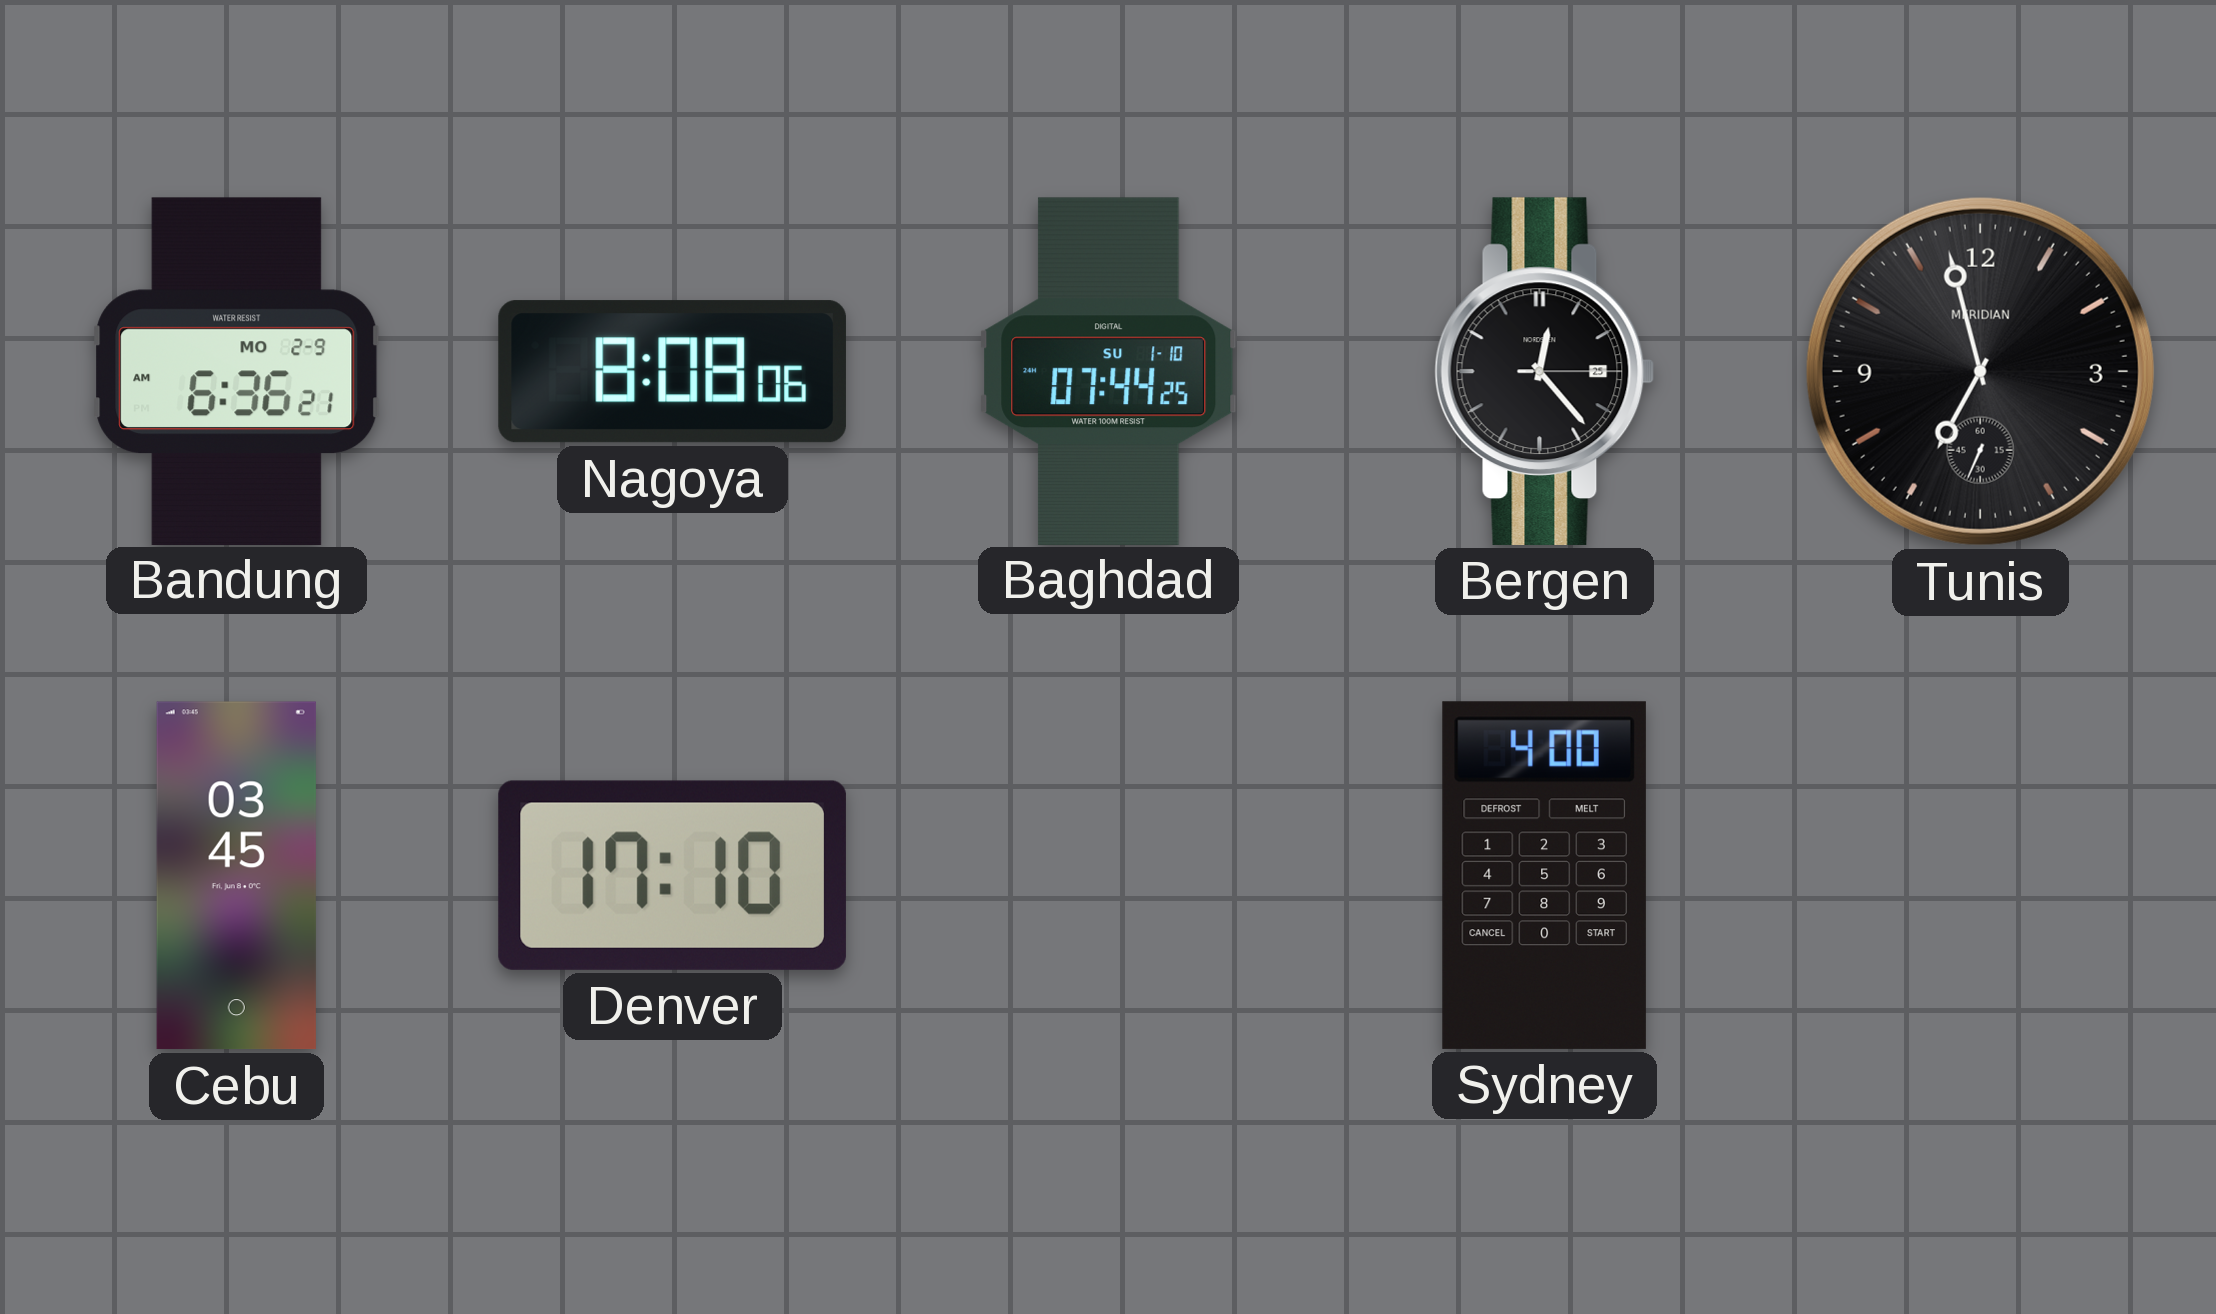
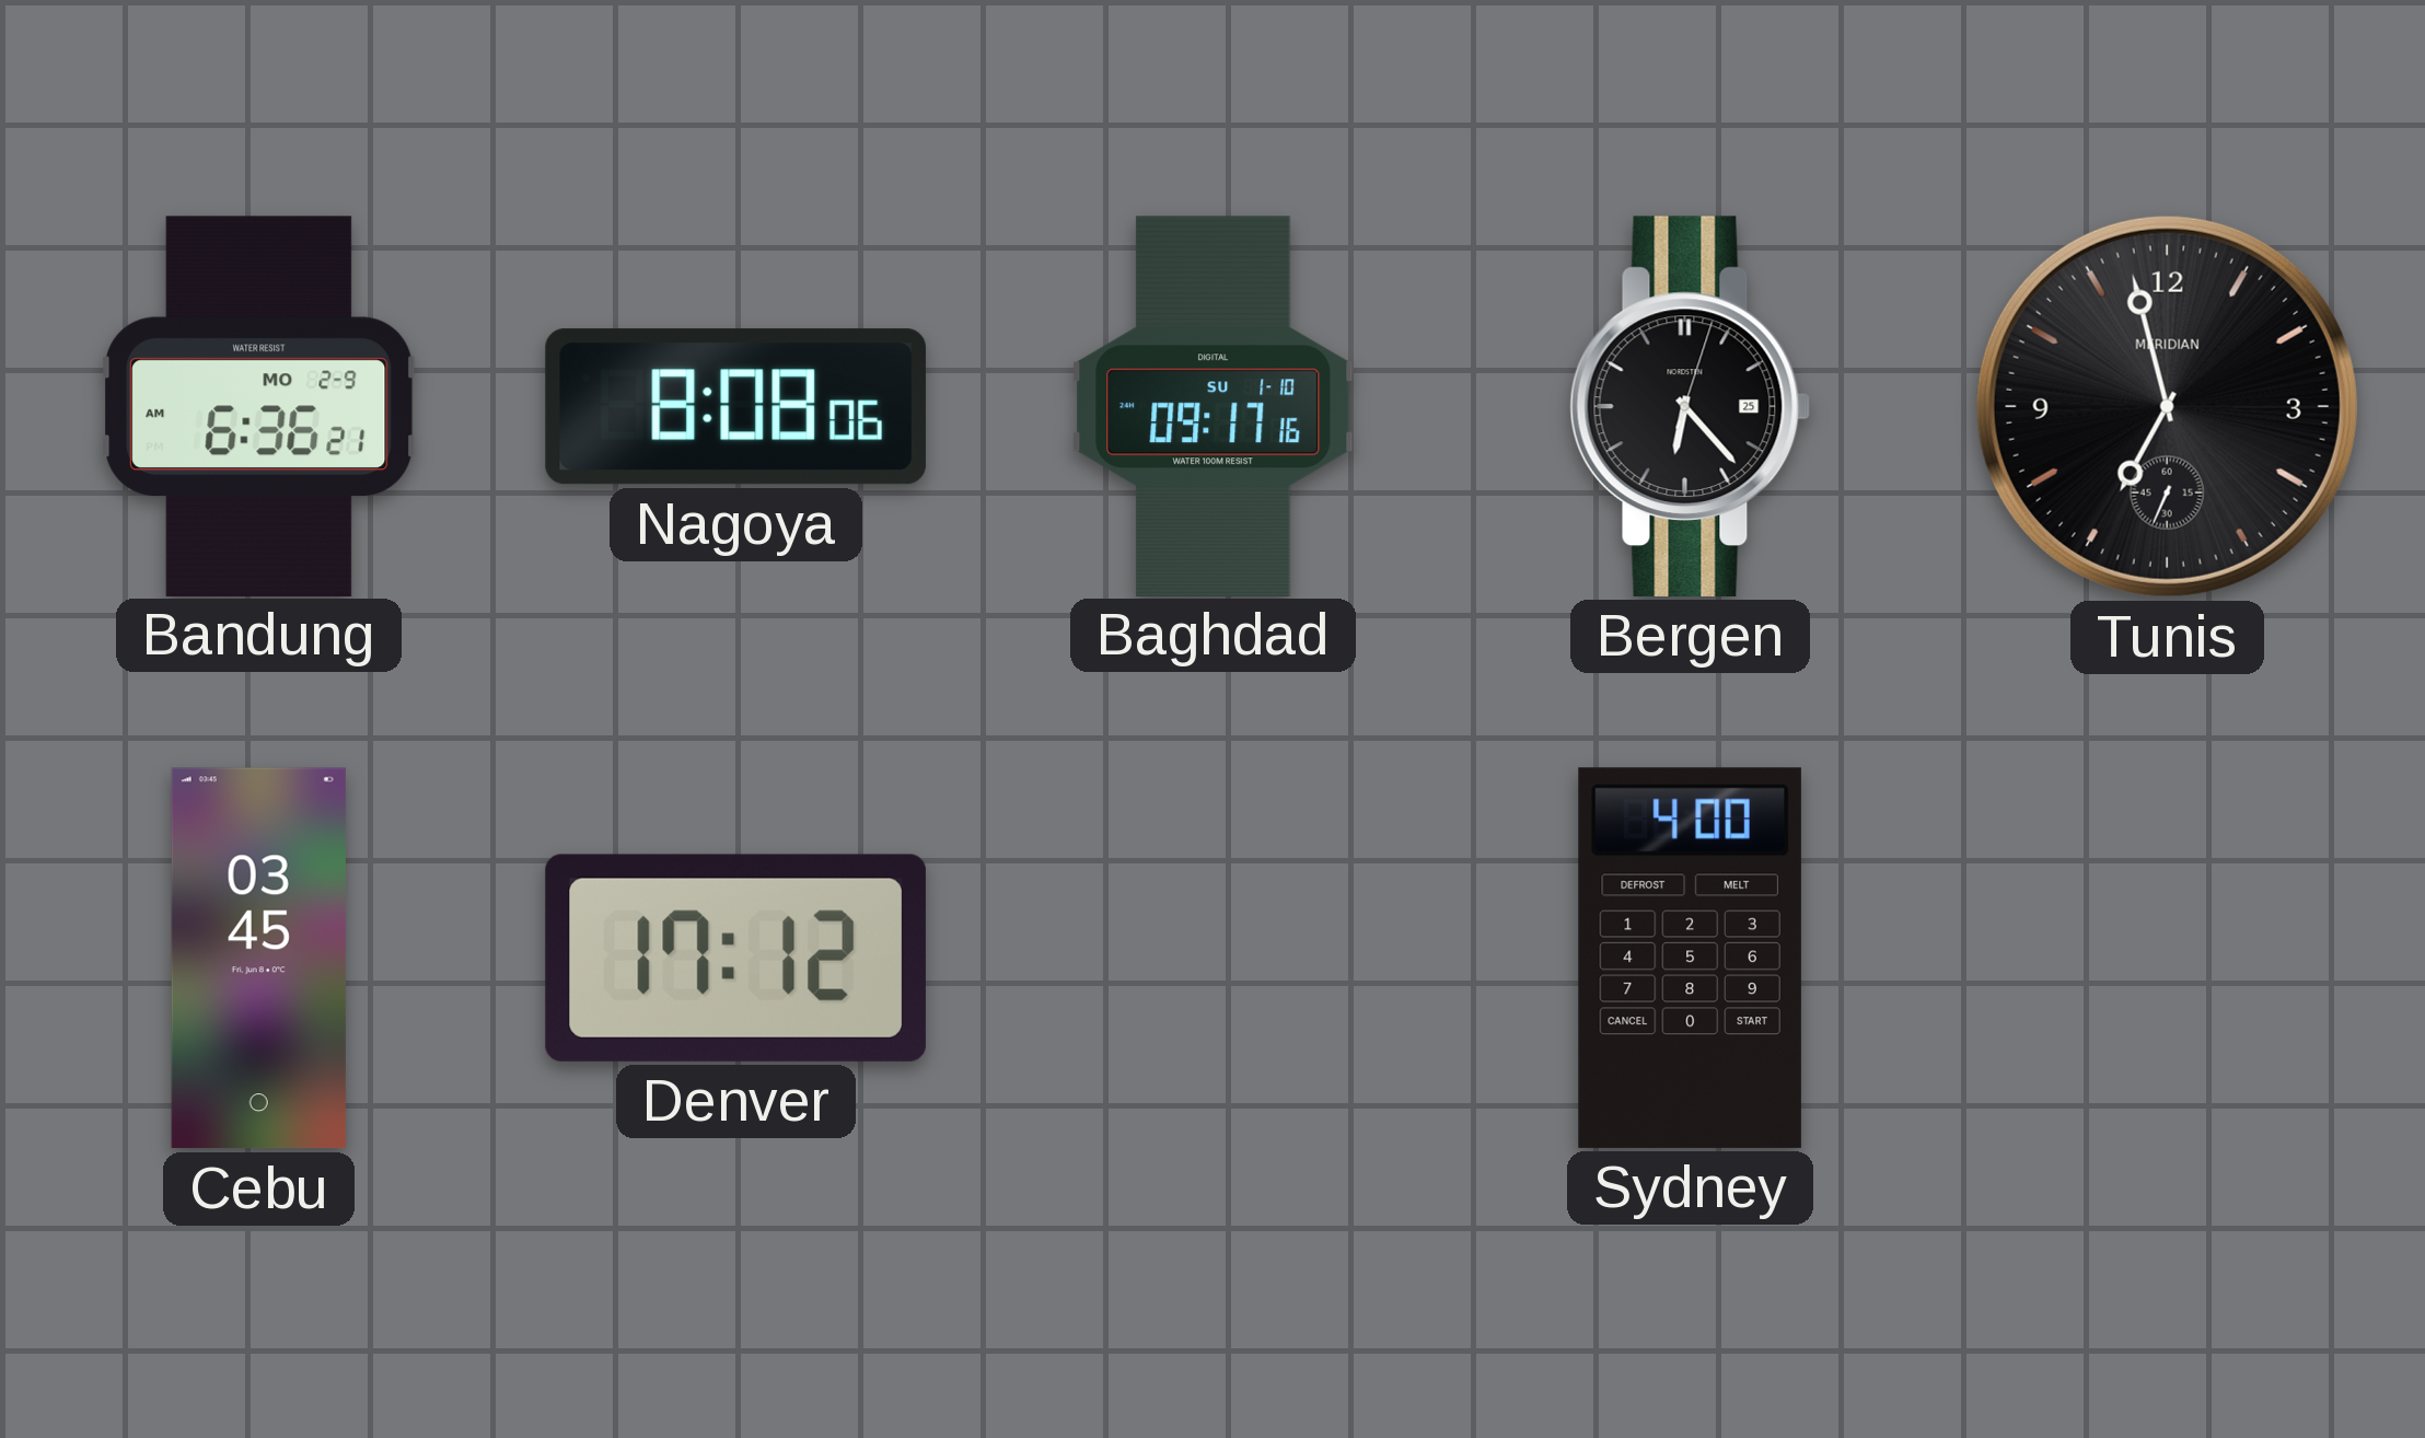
Baghdad: 07:44 -> 09:17 (1214, 406)
Bergen: 12:23 -> 6:23 (1691, 406)
Denver: 17:10 -> 17:12 (735, 958)
